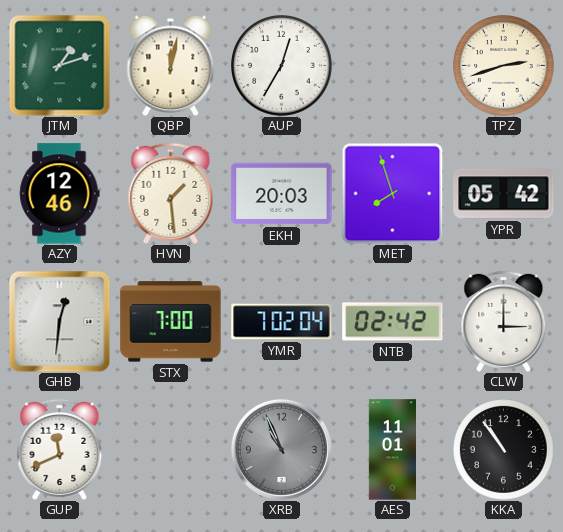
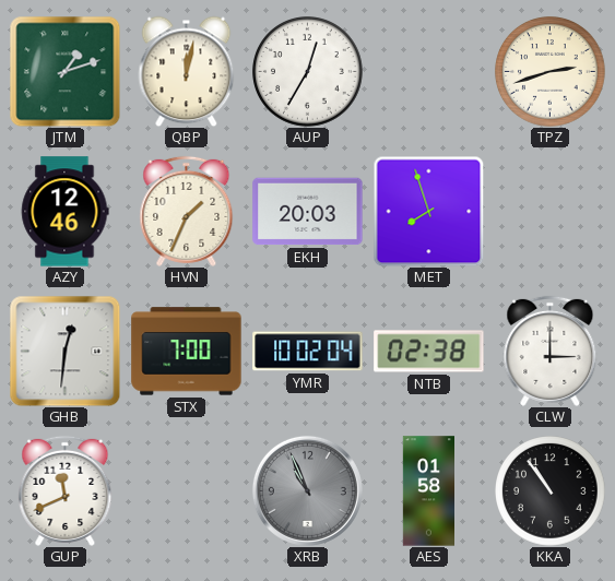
HVN: 1:29 -> 1:34 (187, 211)
YPR: 05:42 -> none (504, 194)
YMR: 7:02 -> 10:02 (308, 352)
NTB: 02:42 -> 02:38 (429, 352)
AES: 11:01 -> 01:58 (428, 491)
